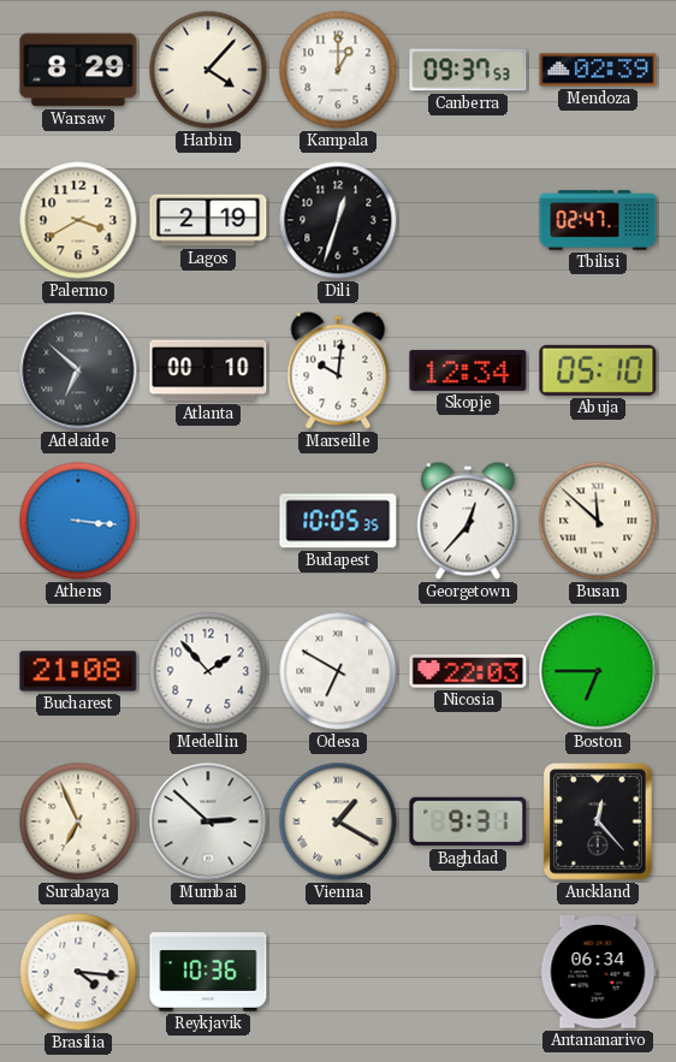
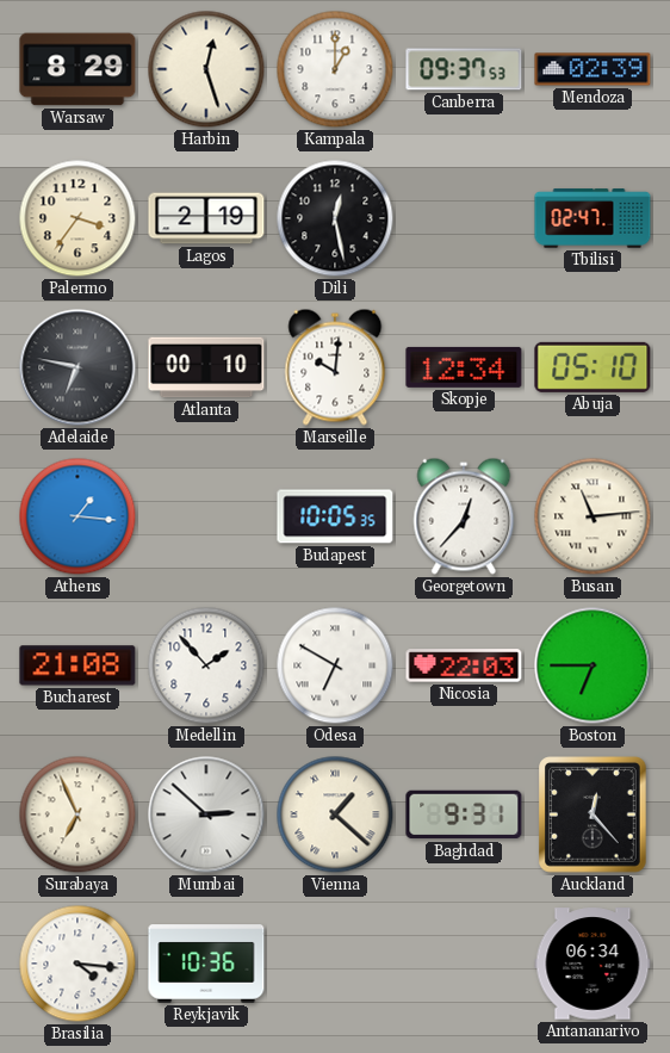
Harbin: 4:07 -> 12:27 (206, 69)
Palermo: 3:40 -> 3:36 (77, 218)
Dili: 12:33 -> 12:28 (335, 218)
Adelaide: 6:52 -> 6:47 (77, 367)
Athens: 3:16 -> 1:16 (77, 516)
Busan: 11:52 -> 11:14 (593, 516)
Vienna: 1:20 -> 1:22 (335, 814)
